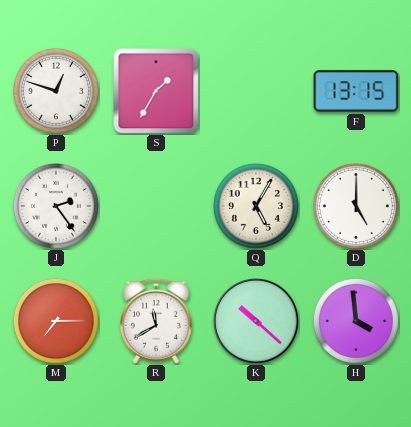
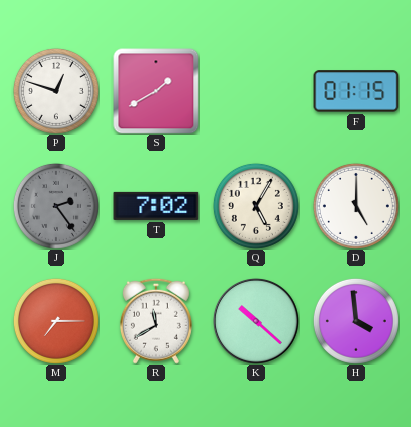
S: 1:35 -> 1:40 (156, 91)
F: 13:15 -> 01:15 (356, 91)
J dial: white -> grey (56, 206)
T: none -> 7:02 (156, 206)
